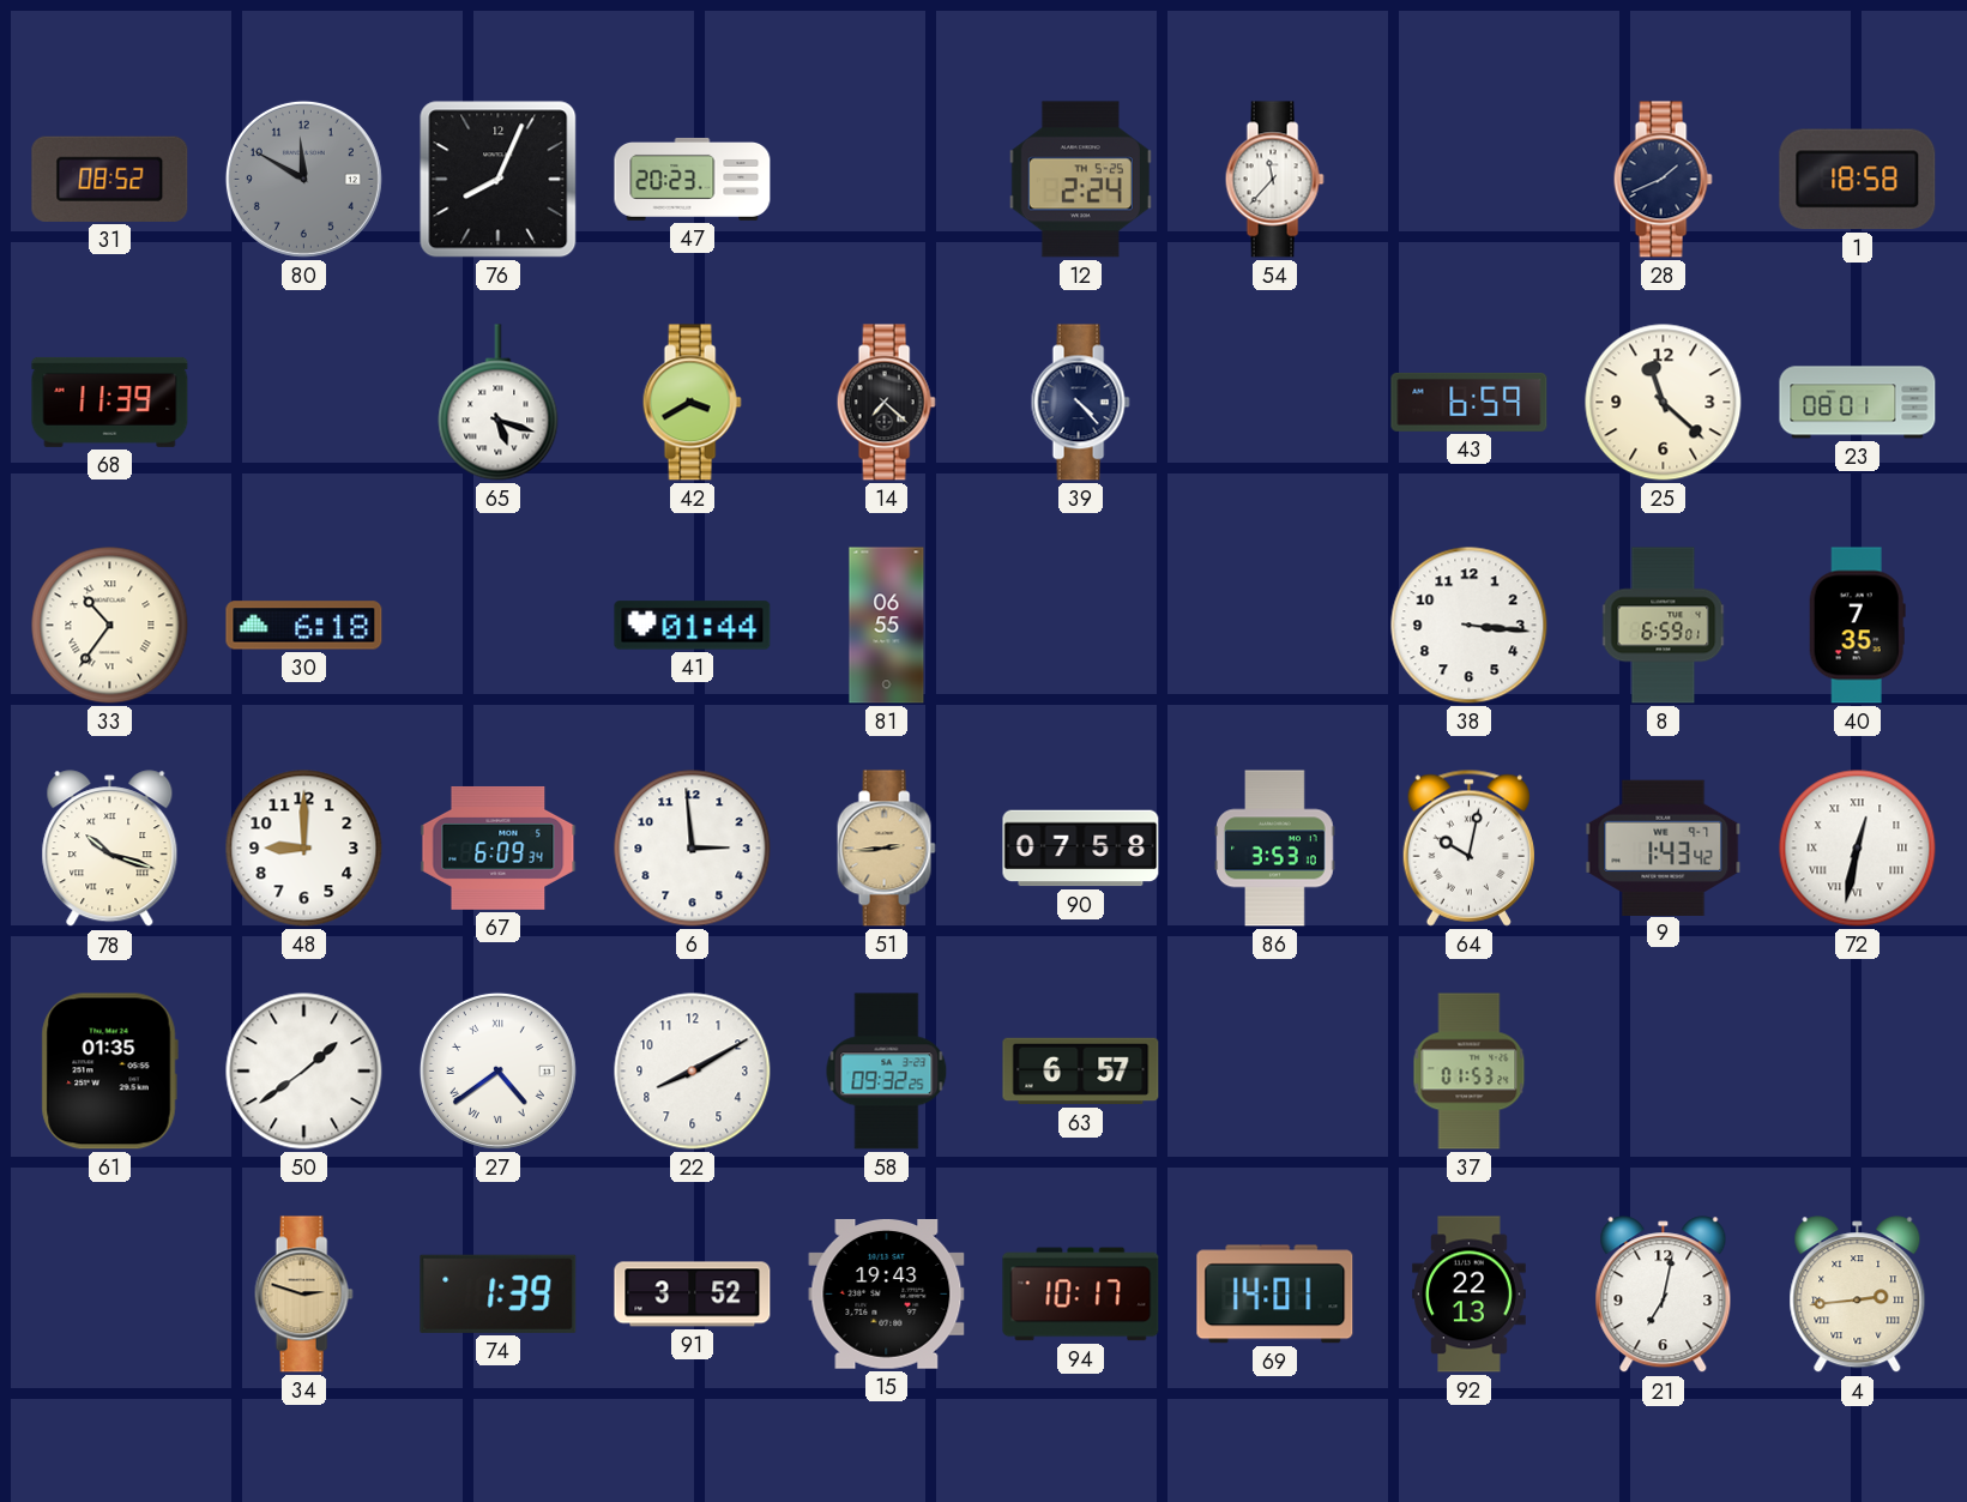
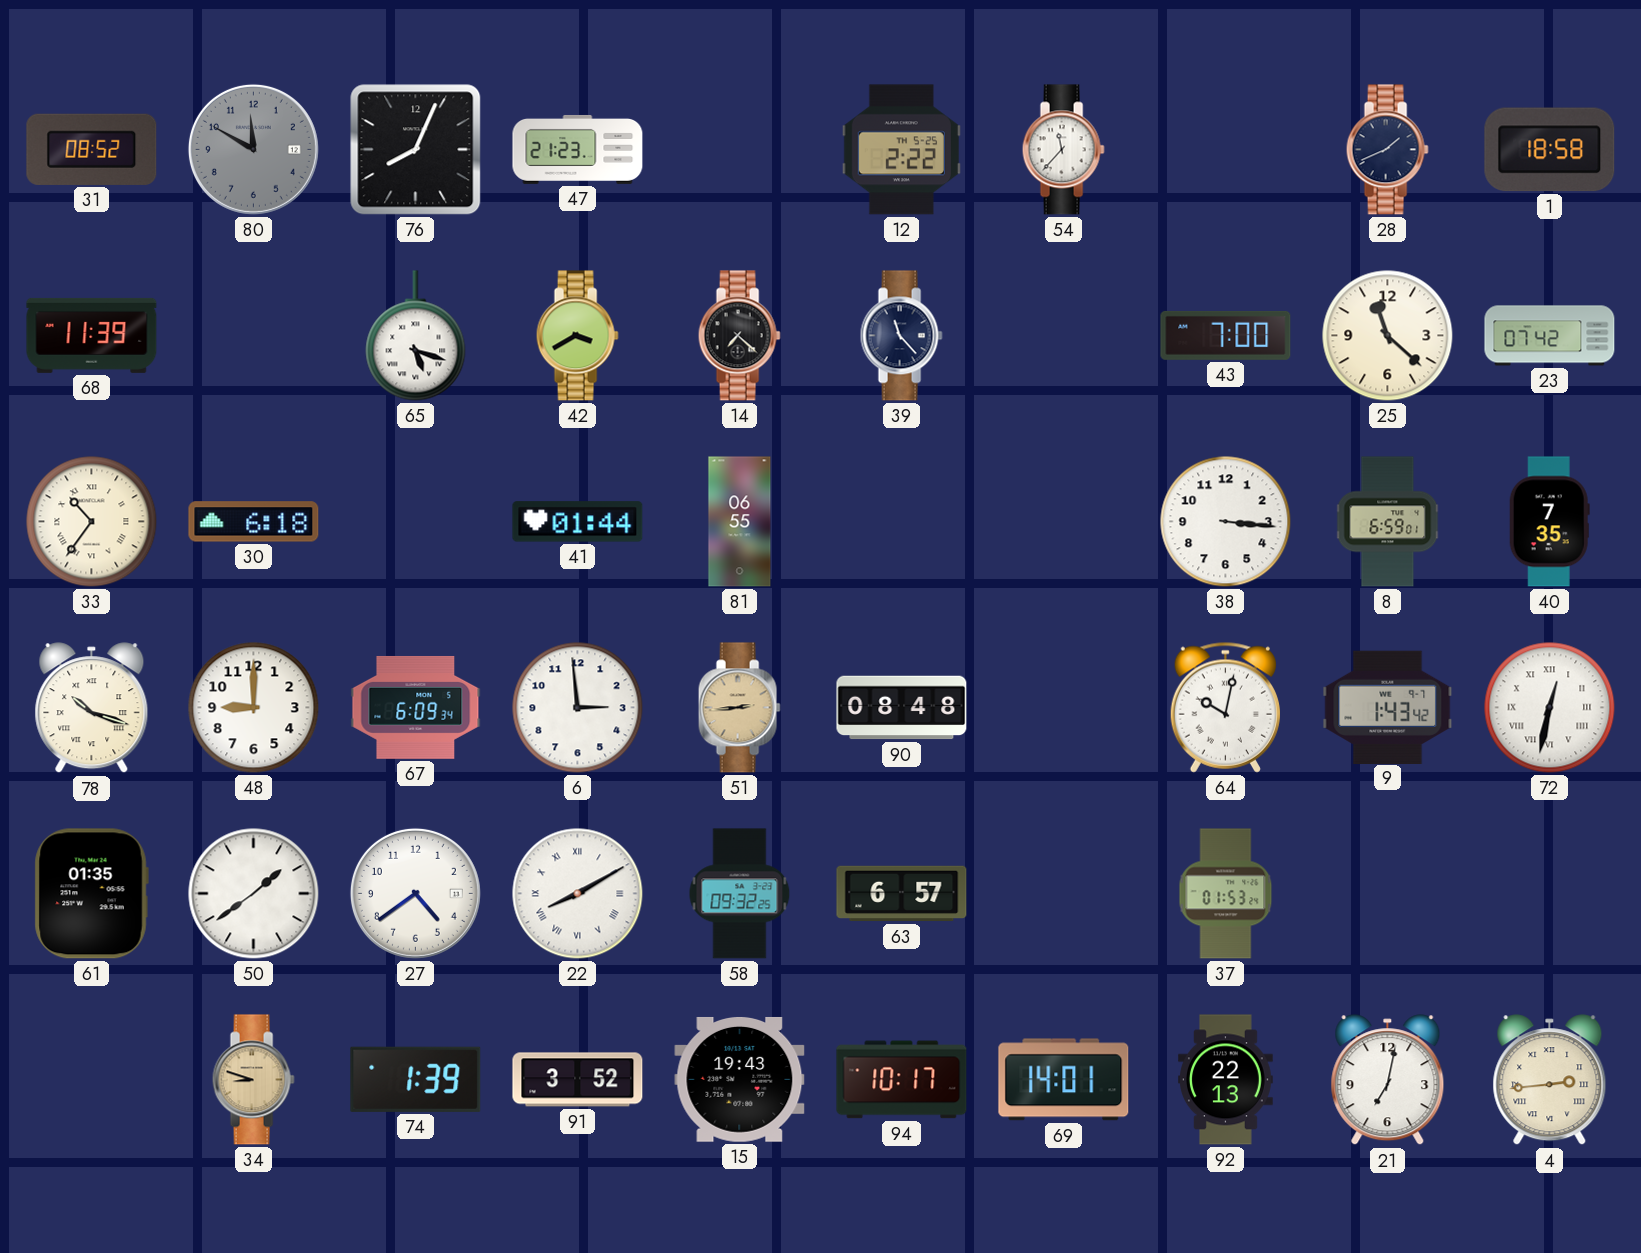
47: 20:23 -> 21:23 (578, 149)
12: 2:24 -> 2:22 (901, 150)
39: 4:23 -> 11:23 (901, 336)
43: 6:59 -> 7:00 (1226, 335)
23: 08:01 -> 07:42 (1550, 336)
90: 07:58 -> 08:48 (902, 708)
86: 3:53 -> none (1275, 849)
27 numerals: Roman -> Arabic (415, 893)
22 numerals: Arabic -> Roman (578, 894)
34: 2:48 -> 8:48 (253, 1080)
